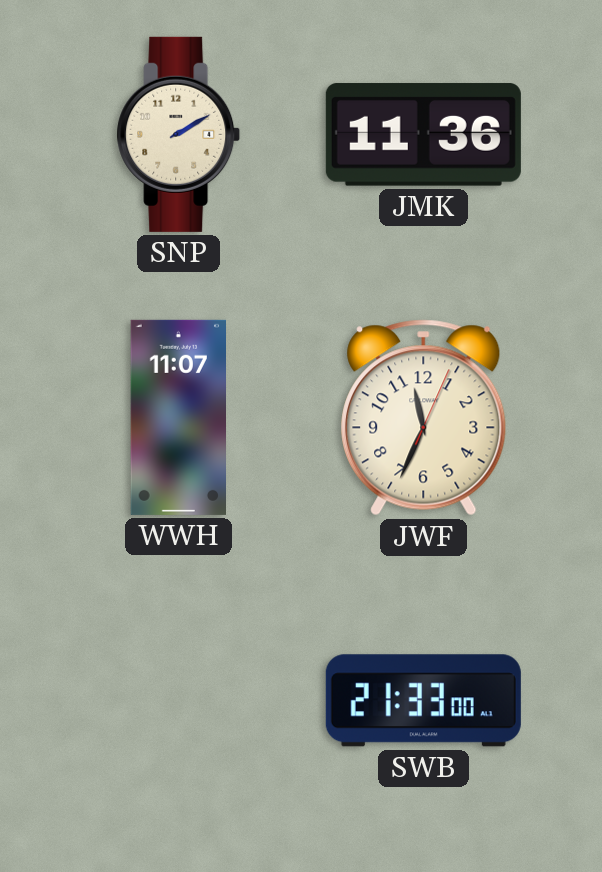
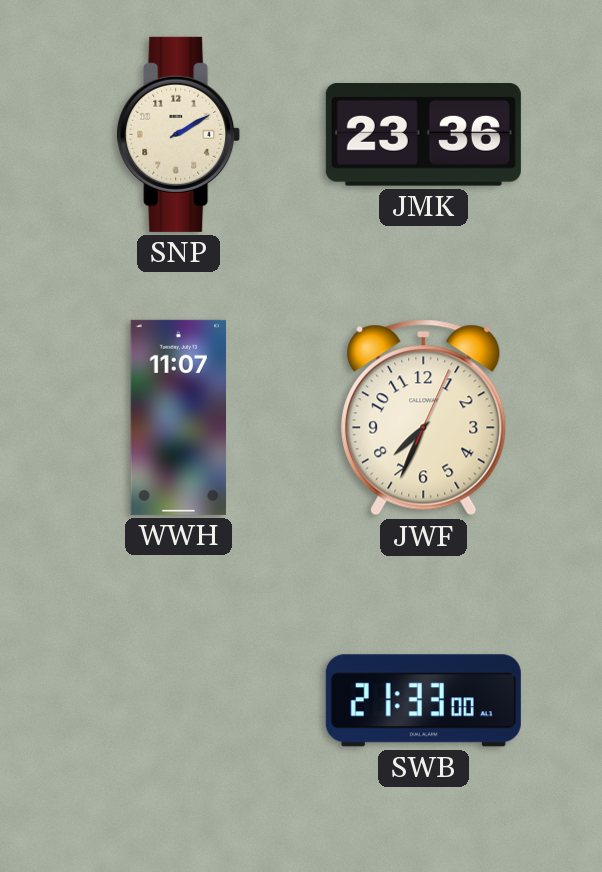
JMK: 11:36 -> 23:36 (423, 135)
JWF: 11:34 -> 7:34 (424, 418)
